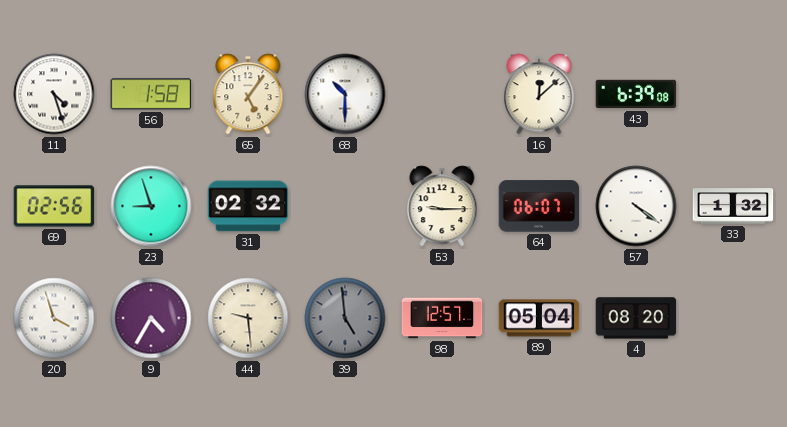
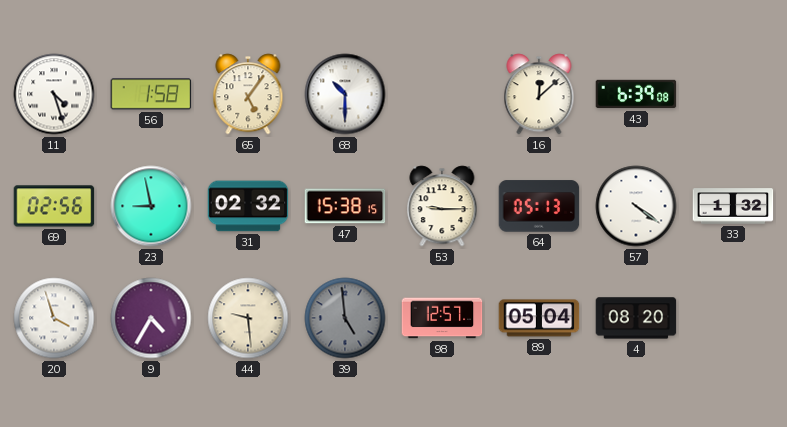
23: 8:57 -> 8:58 (151, 206)
47: none -> 15:38 (345, 206)
64: 06:07 -> 05:13 (539, 206)
